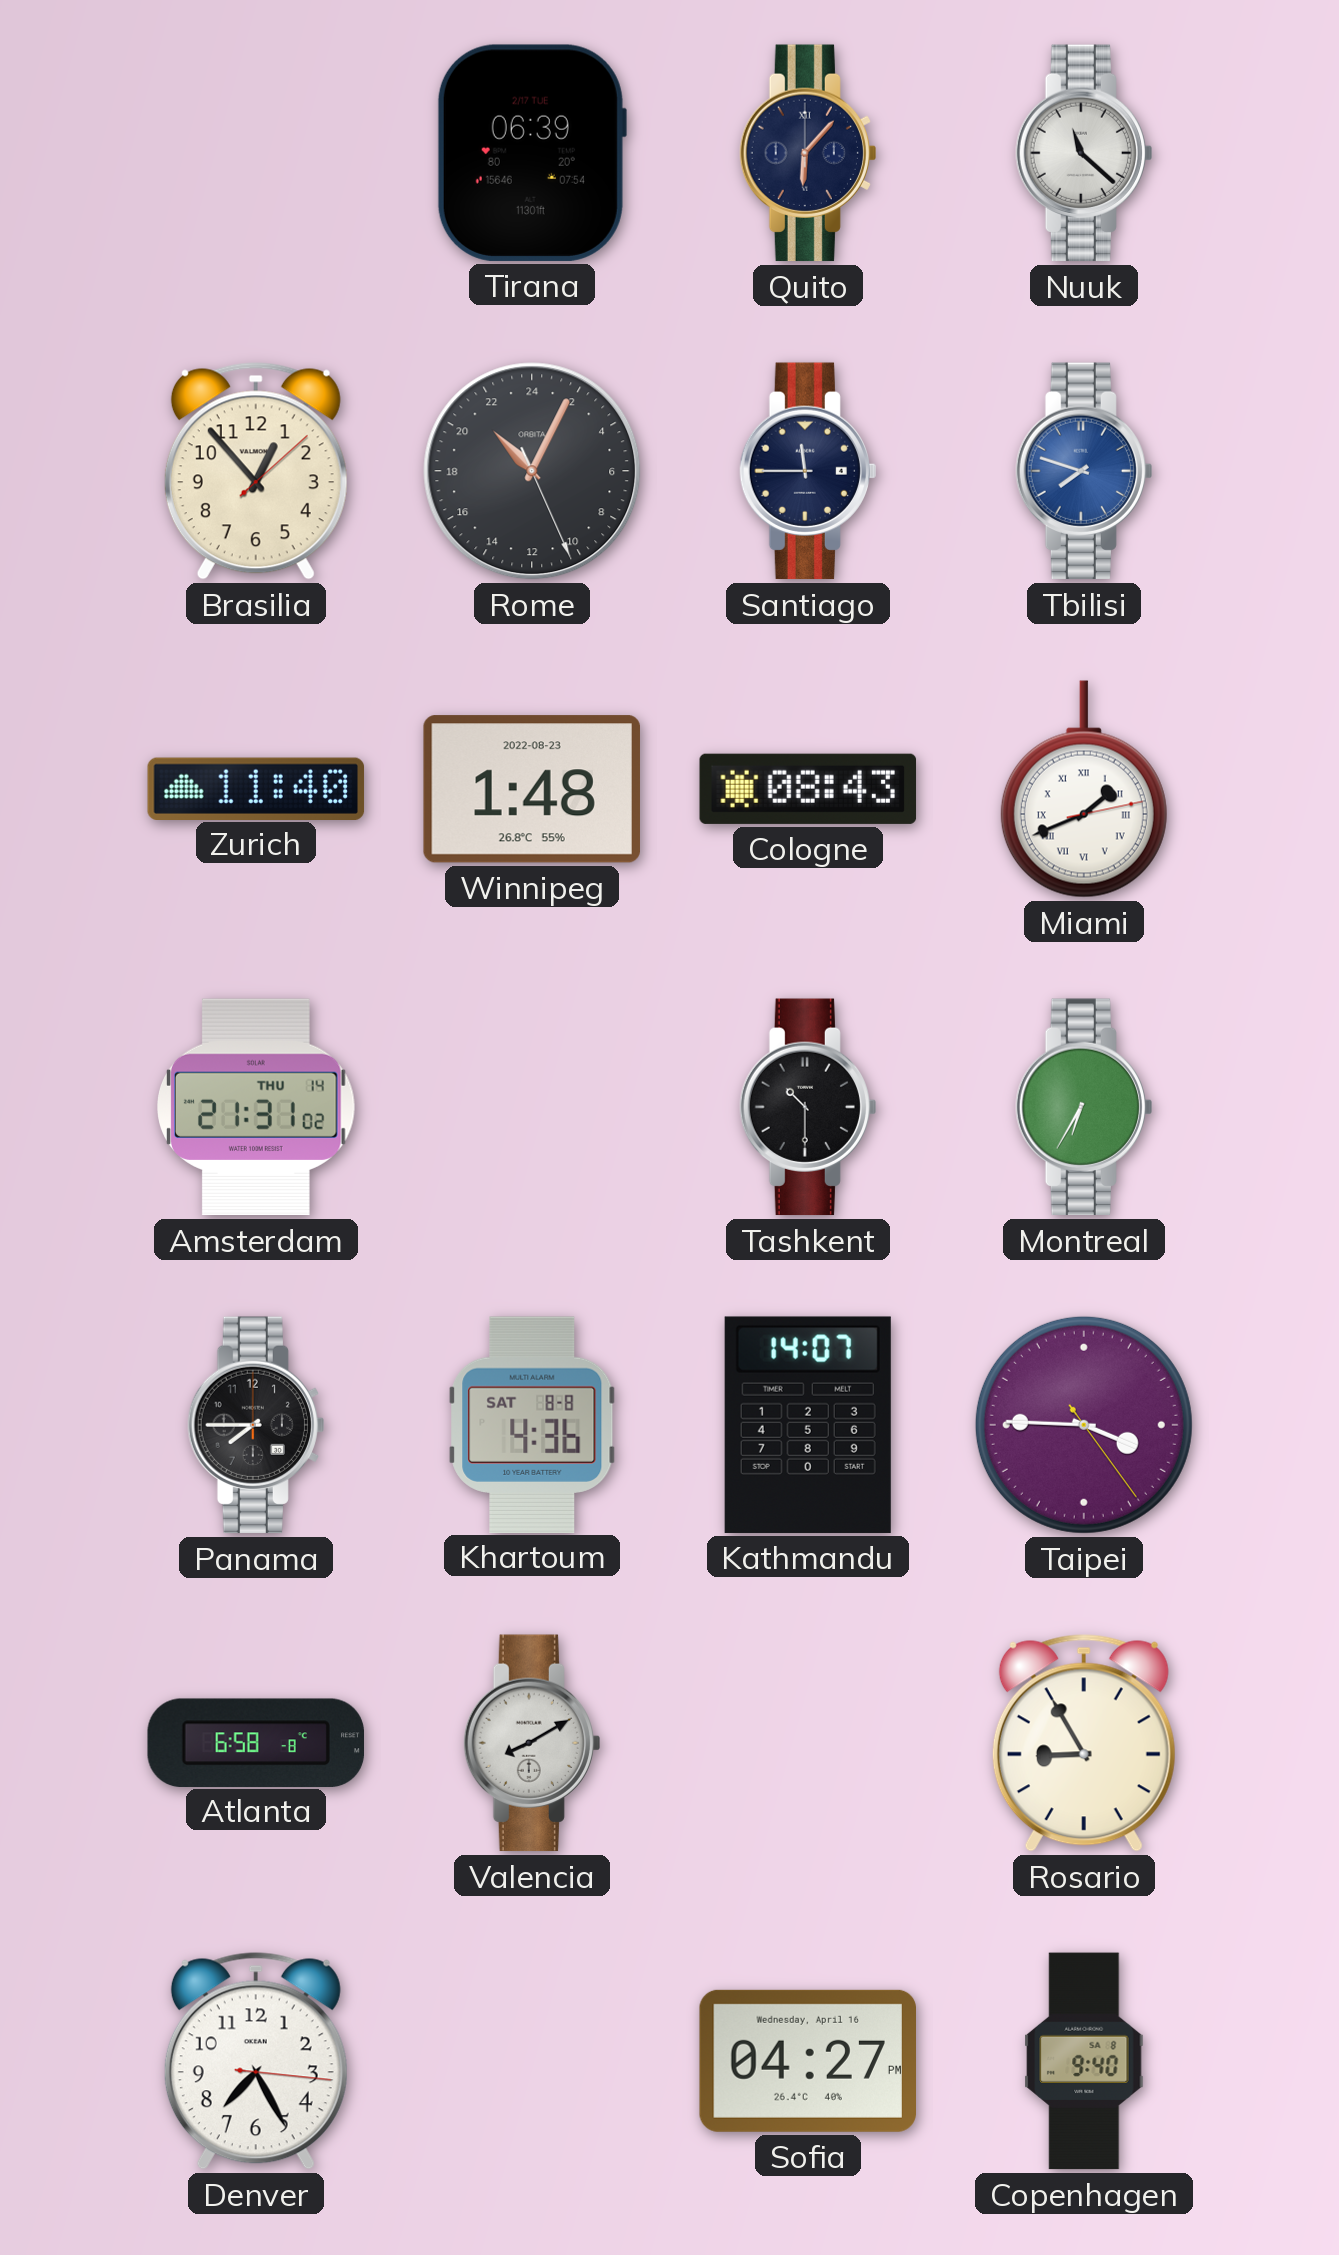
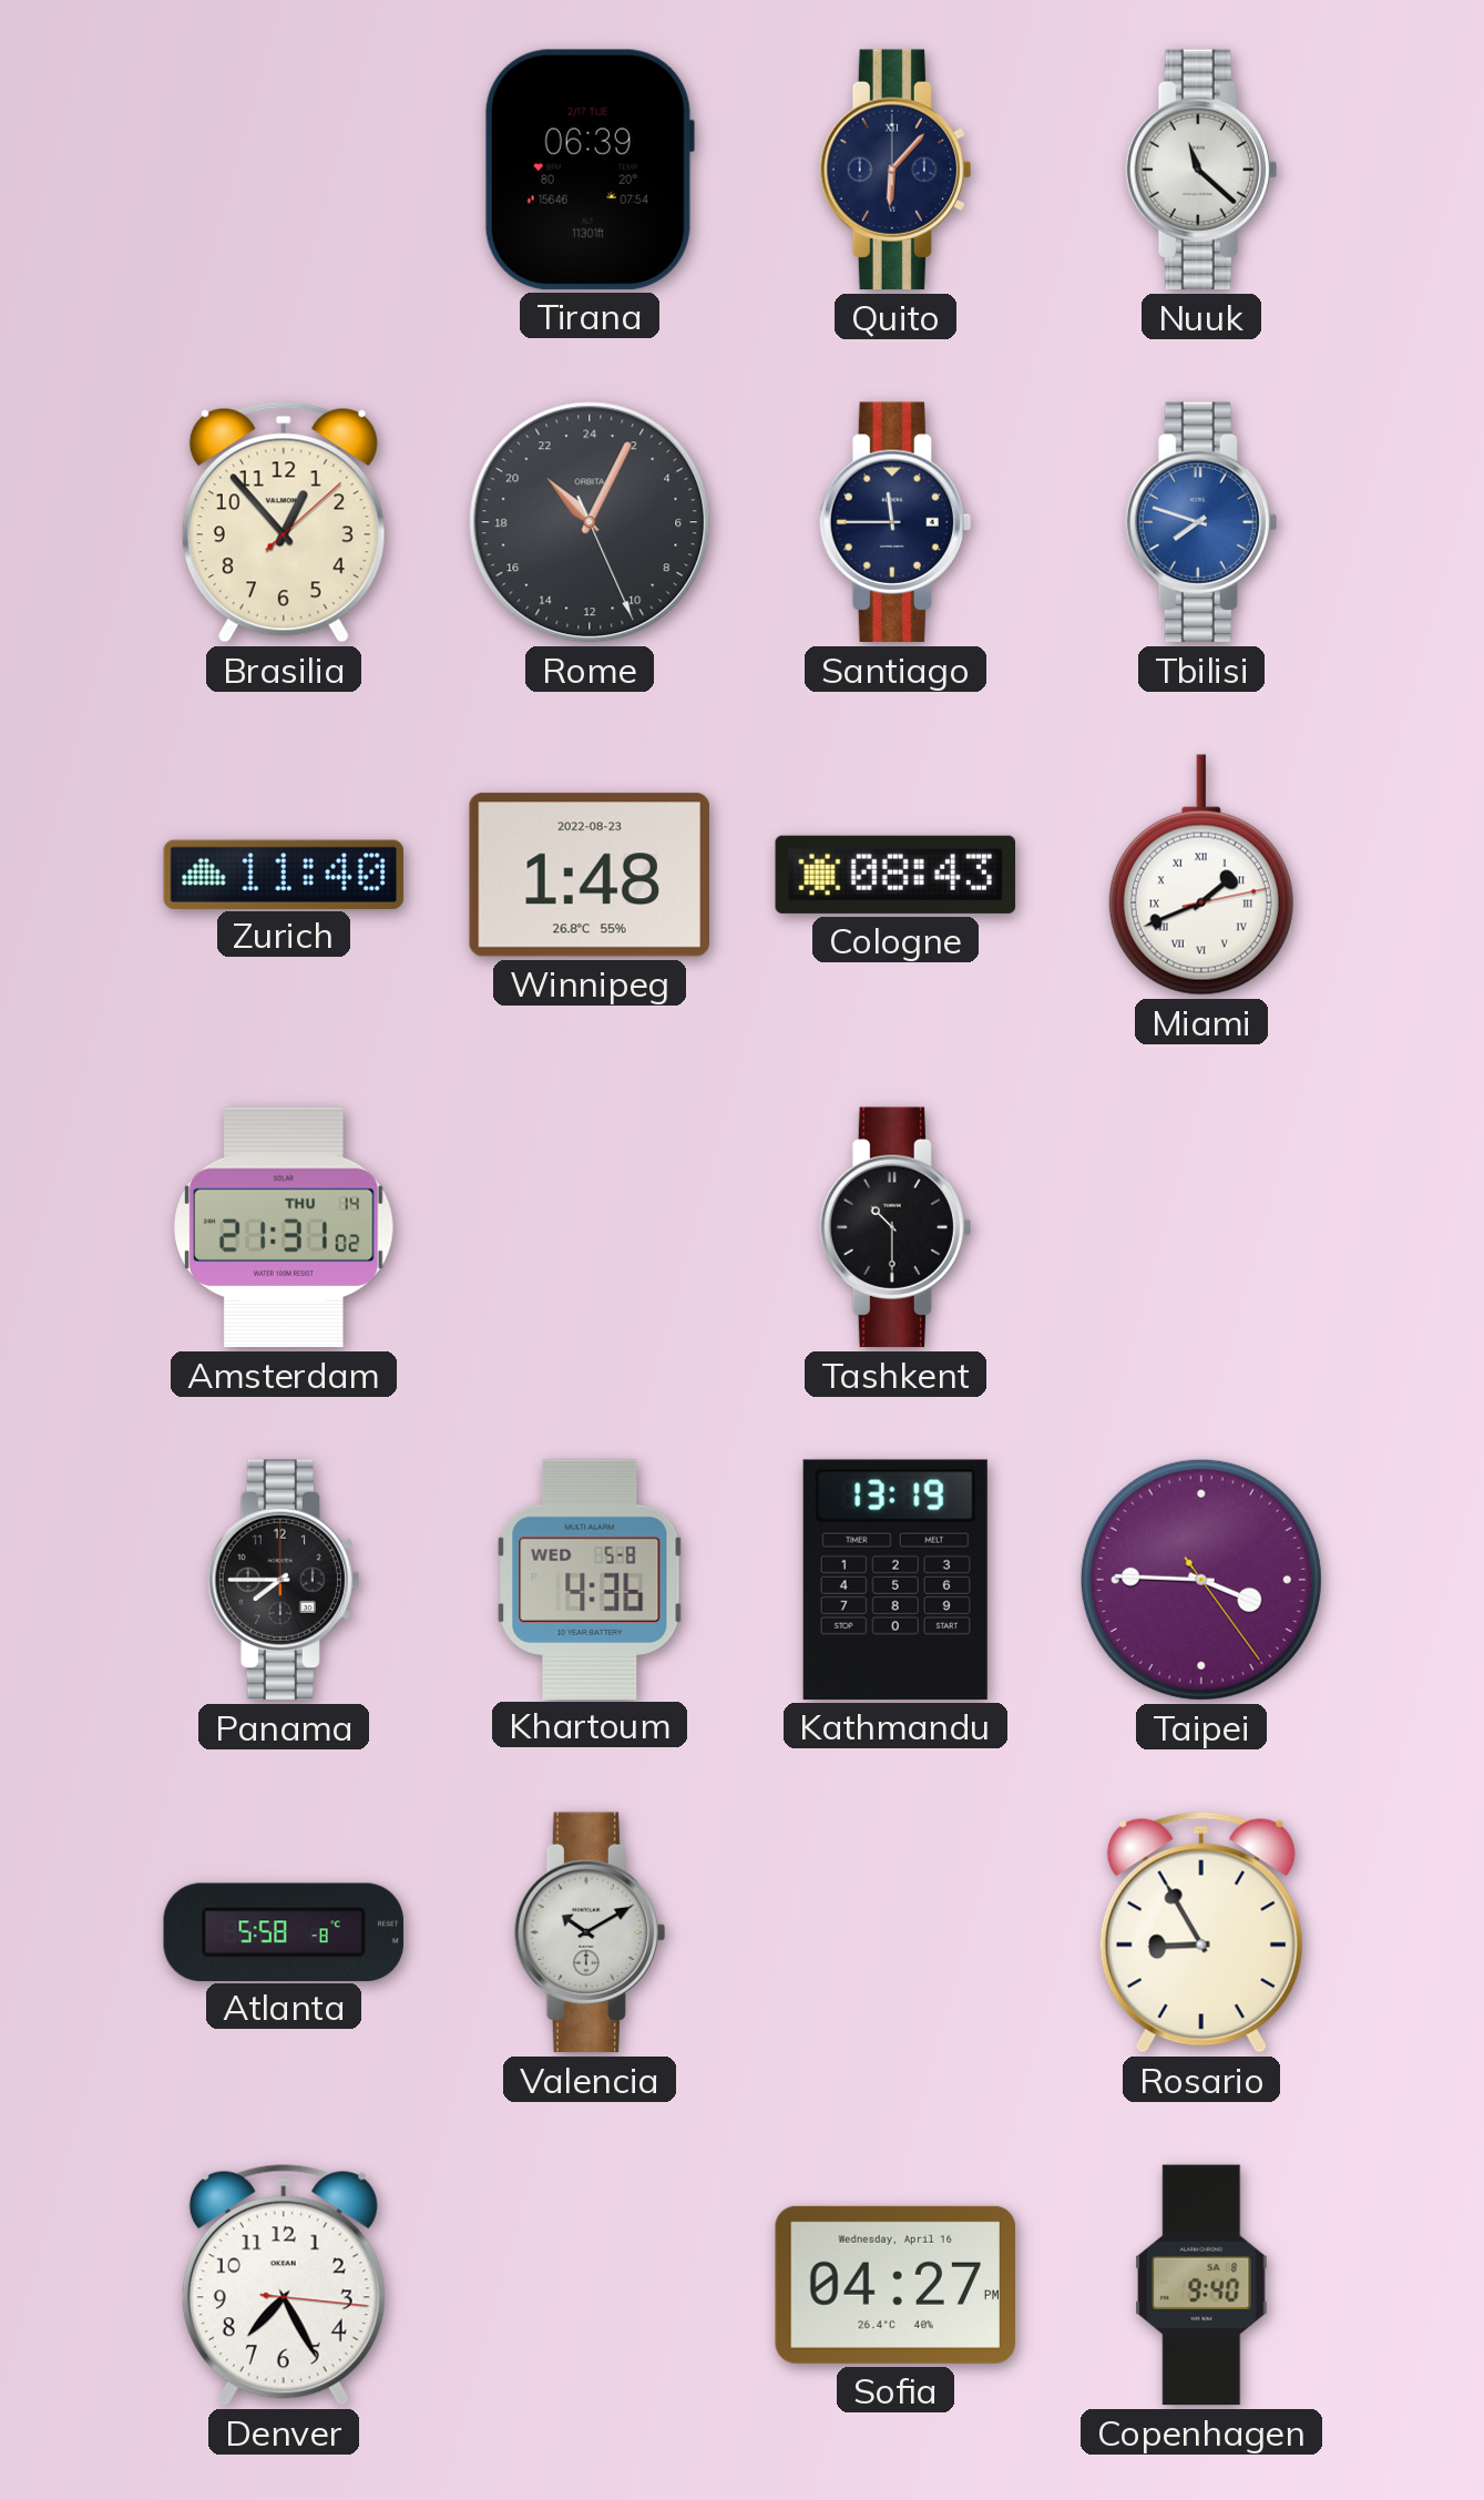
Montreal: 6:35 -> none (1083, 1107)
Khartoum date: SAT 8-8 -> WED 5-8 (590, 1579)
Kathmandu: 14:07 -> 13:19 (895, 1580)
Atlanta: 6:58 -> 5:58 (283, 1931)
Valencia: 8:10 -> 10:10 (589, 1932)
